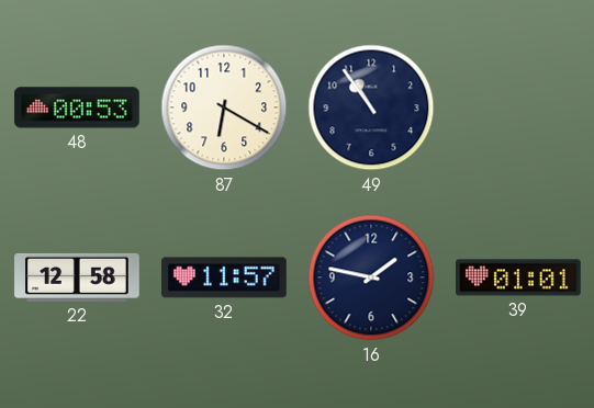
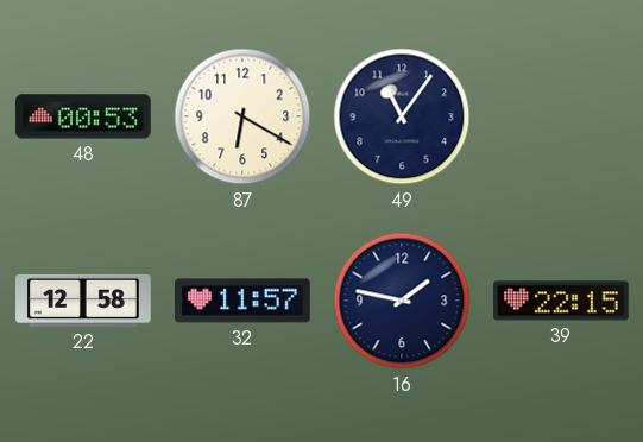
49: 10:54 -> 11:06 (402, 116)
39: 01:01 -> 22:15 (561, 301)
